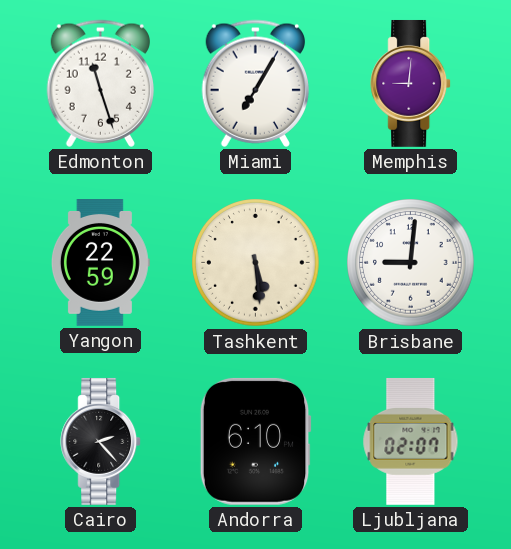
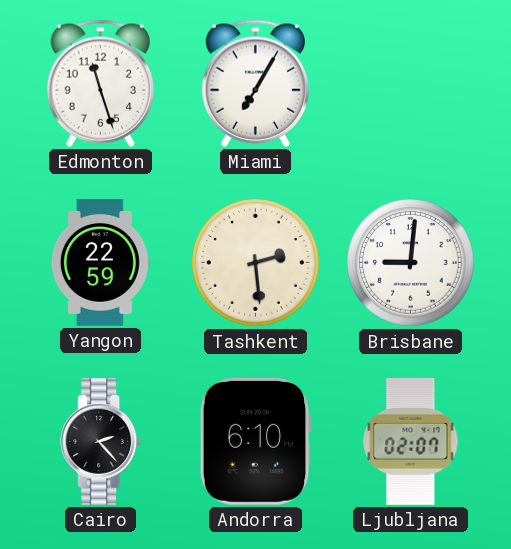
Memphis: 9:01 -> none (411, 83)
Tashkent: 5:29 -> 2:29 (256, 263)
